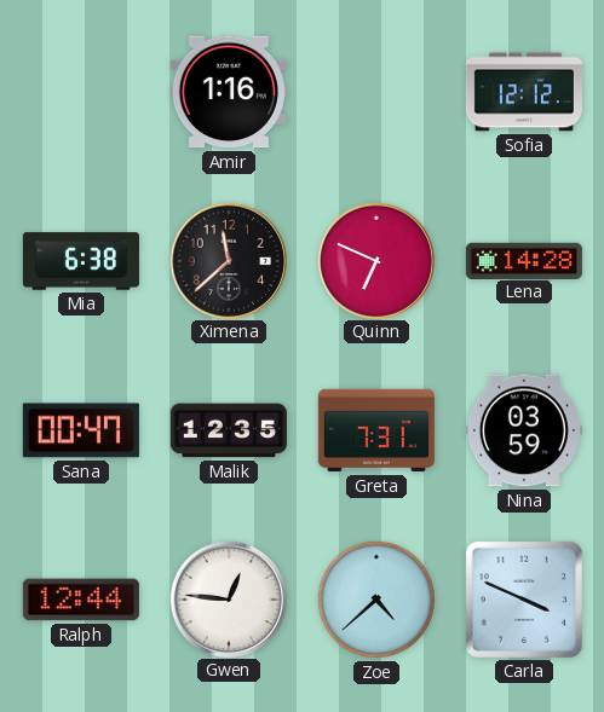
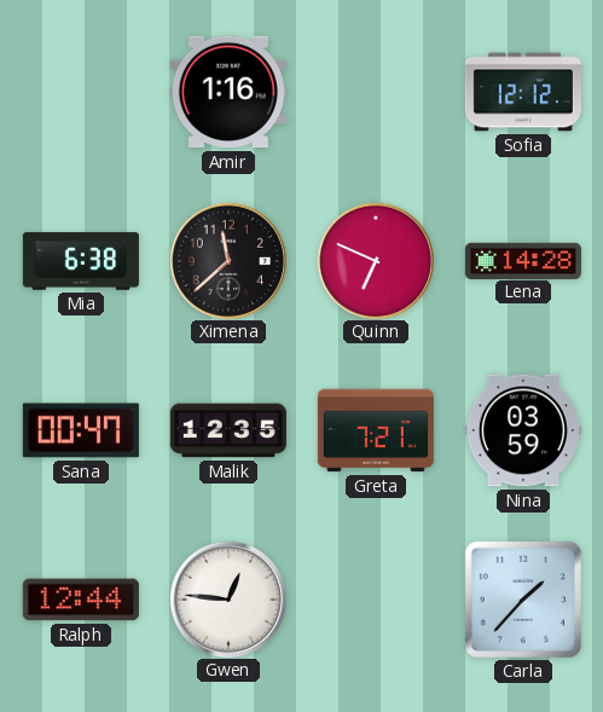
Greta: 7:31 -> 7:21 (376, 430)
Zoe: 4:38 -> none (376, 600)
Carla: 3:49 -> 1:37 (523, 600)
